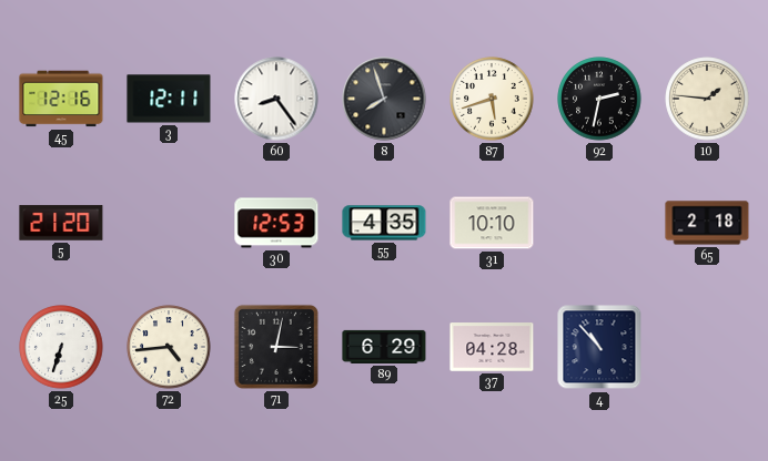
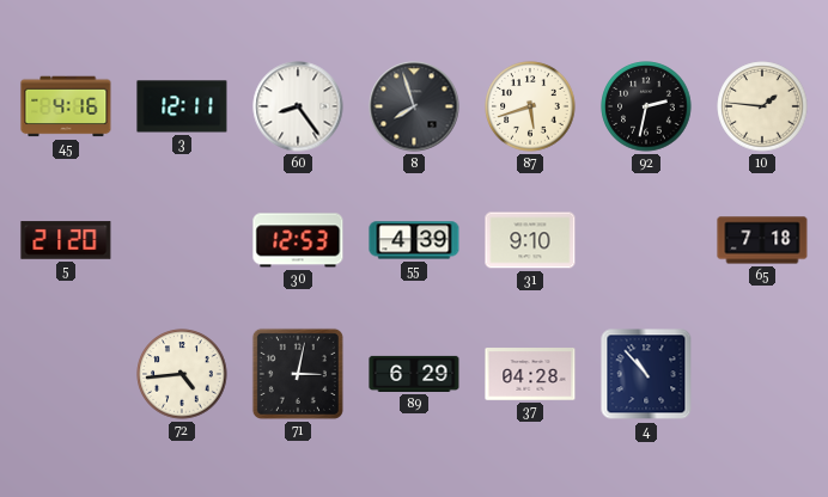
45: 12:16 -> 4:16 (66, 106)
55: 4:35 -> 4:39 (414, 240)
31: 10:10 -> 9:10 (530, 240)
65: 2:18 -> 7:18 (762, 240)
25: 6:33 -> none (61, 347)
